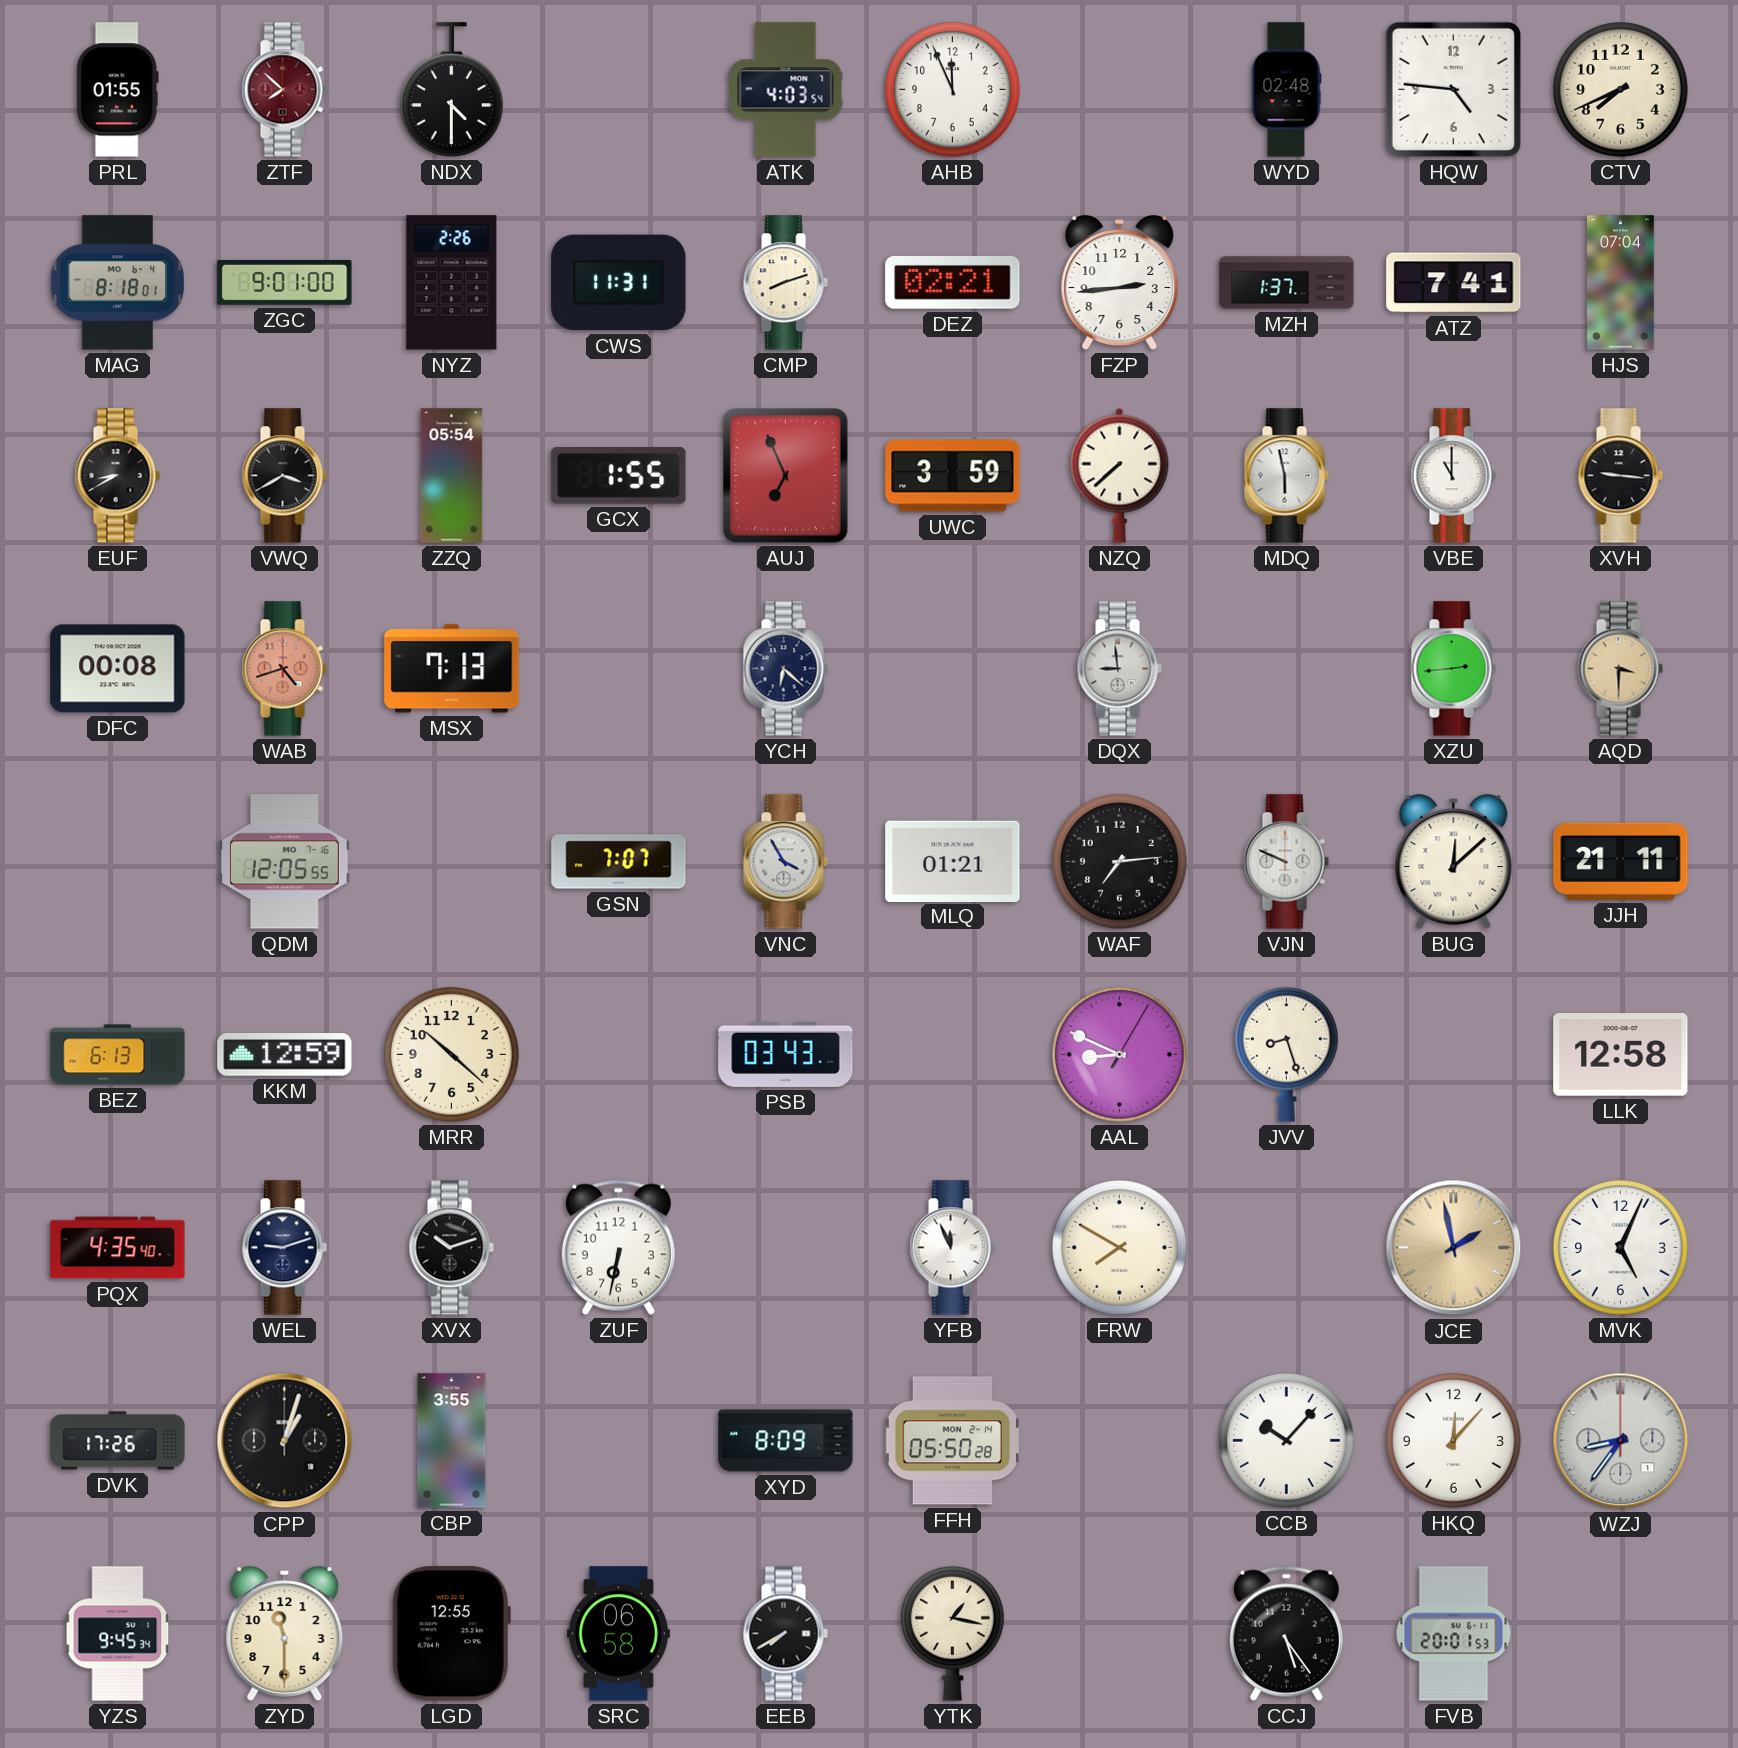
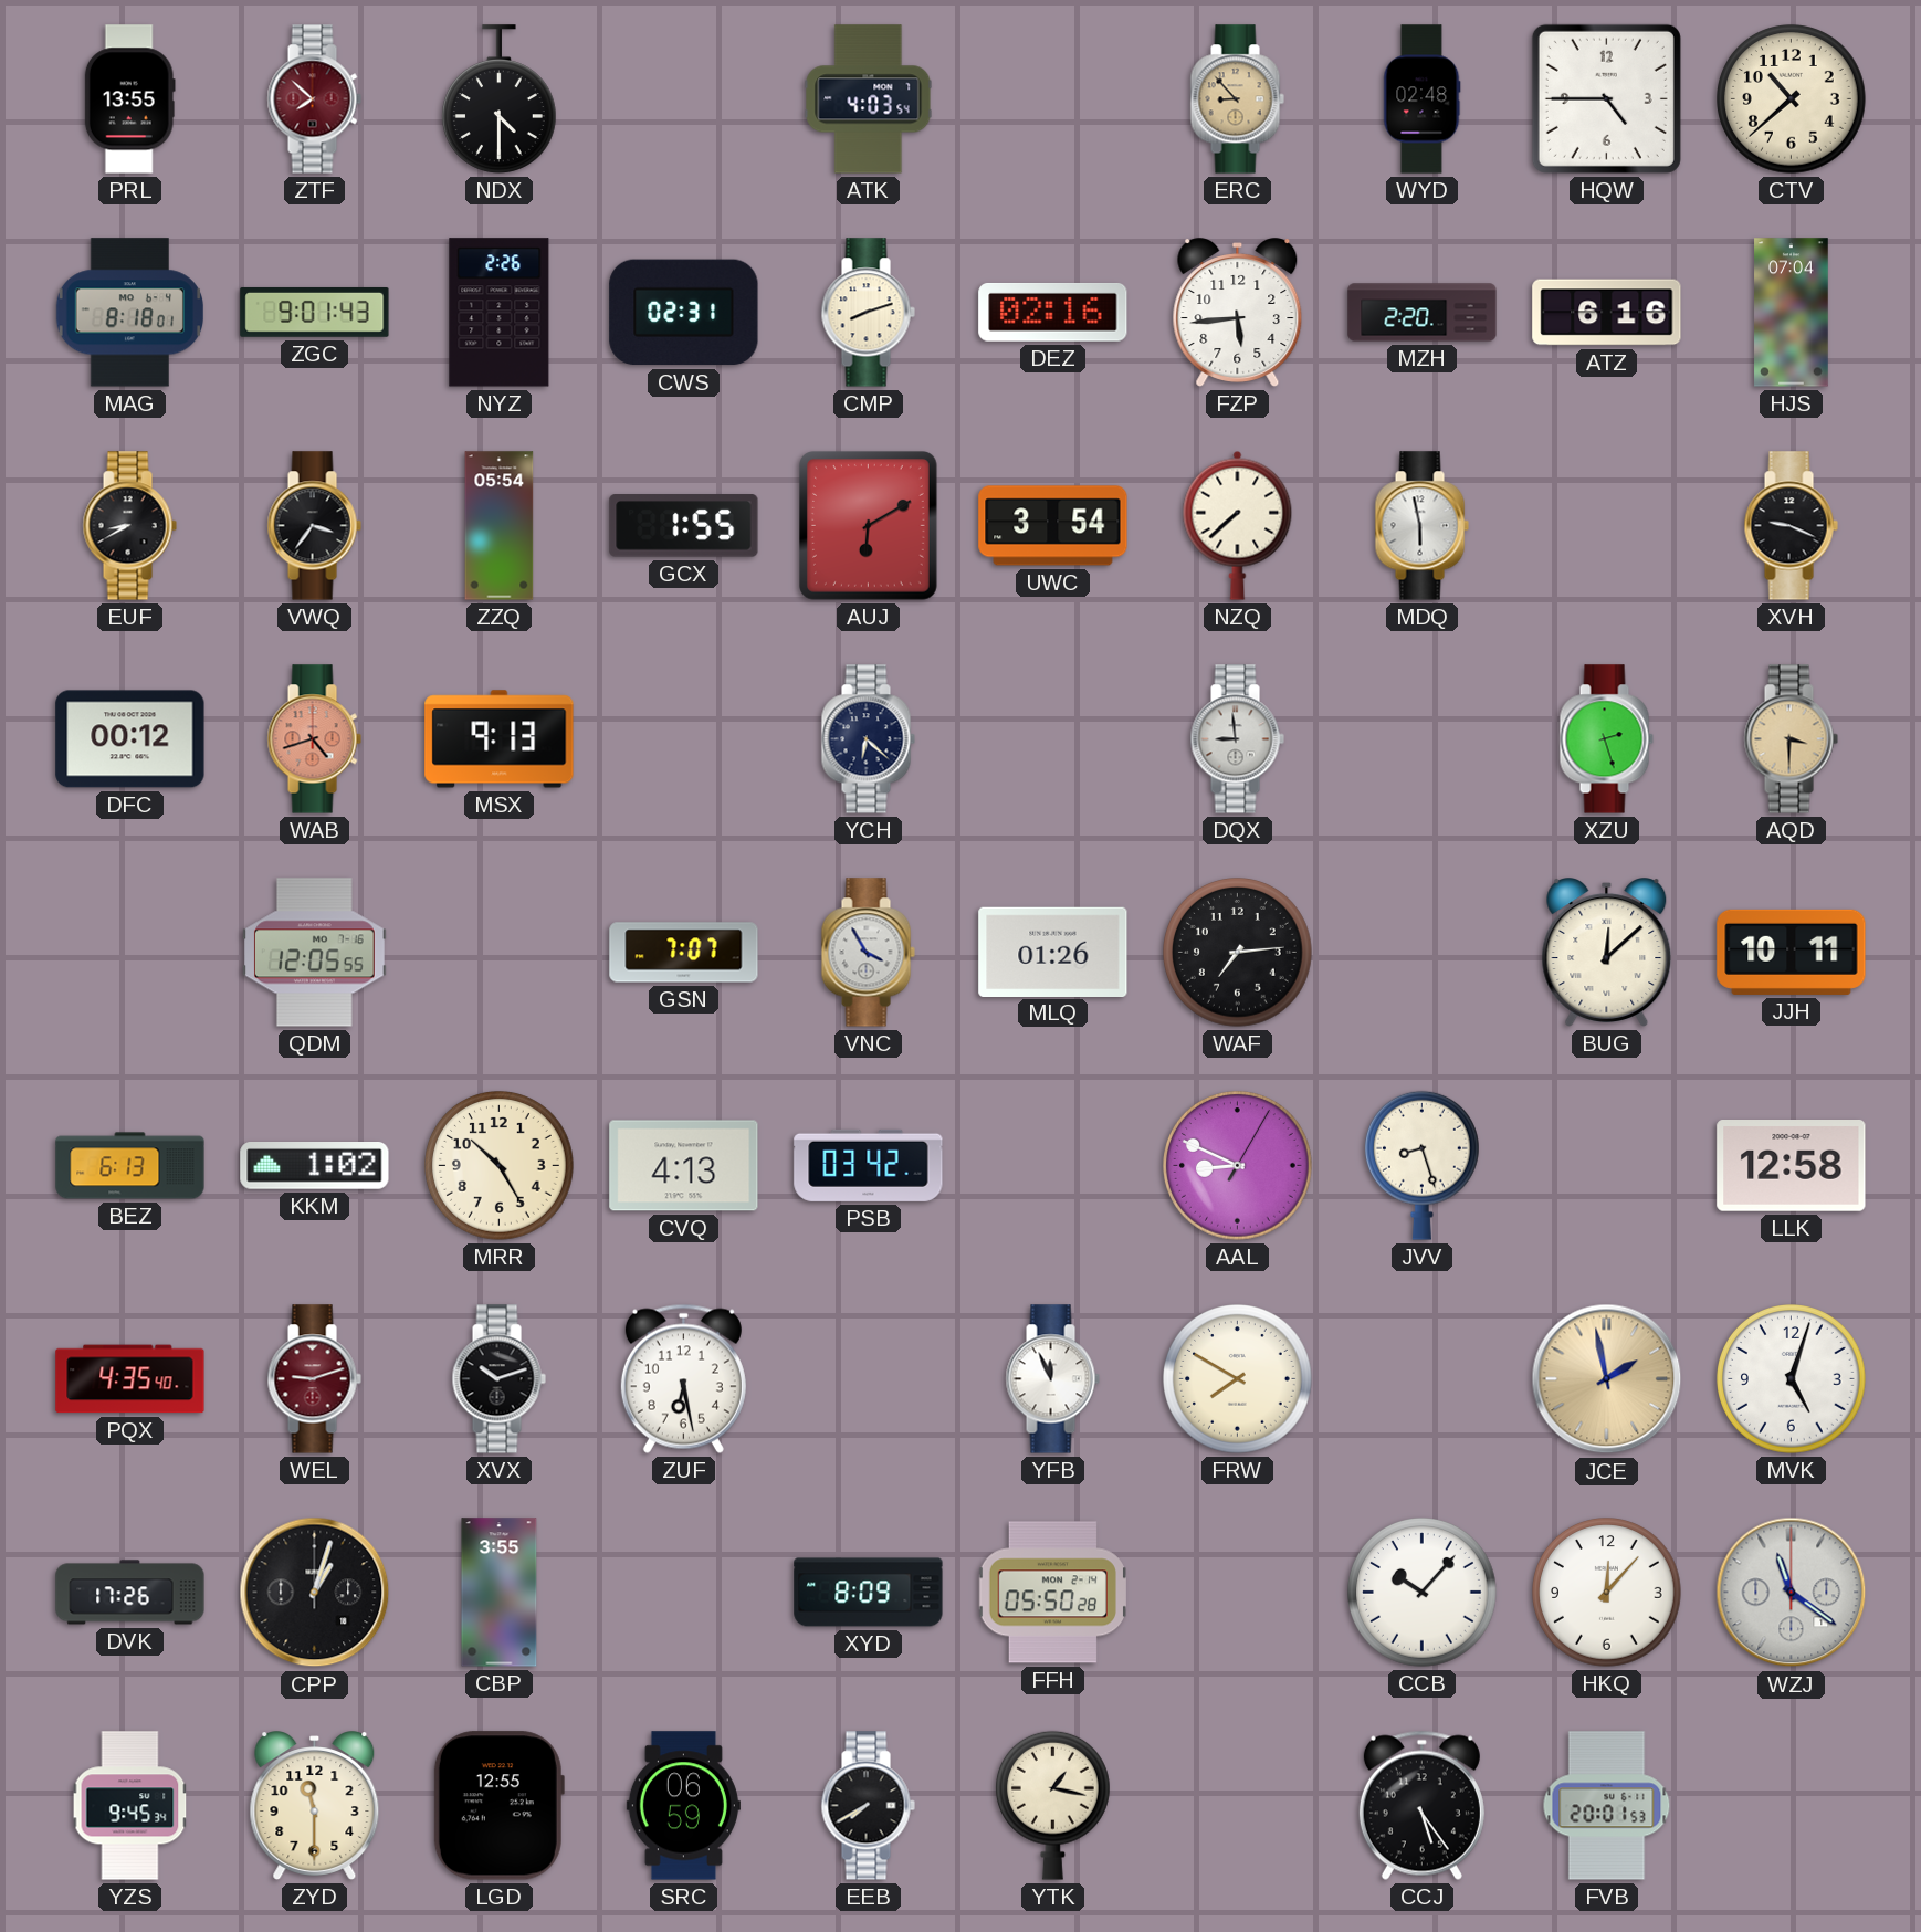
PRL: 01:55 -> 13:55 (129, 99)
AHB: 11:56 -> none (953, 90)
ERC: none -> 8:53 (1237, 99)
HQW: 4:46 -> 4:45 (1606, 98)
CTV: 7:41 -> 10:38 (1792, 99)
ZGC: 9:01:00 -> 9:01:43 (315, 312)
CWS: 11:31 -> 02:31 (684, 313)
DEZ: 02:21 -> 02:16 (1053, 312)
FZP: 2:44 -> 5:44 (1238, 313)
MZH: 1:37 -> 2:20 (1423, 313)
ATZ: 7:41 -> 6:16 (1607, 313)
VWQ: 3:40 -> 3:36 (314, 526)
AUJ: 6:56 -> 6:10 (869, 526)
UWC: 3:59 -> 3:54 (1053, 526)
VBE: 11:00 -> none (1453, 476)
XVH: 9:16 -> 9:19 (1791, 526)
DFC: 00:08 -> 00:12 (130, 739)
MSX: 7:13 -> 9:13 (500, 739)
XZU: 2:44 -> 2:27 (1606, 739)
MLQ: 01:21 -> 01:26 (1053, 952)
VJN: 9:49 -> none (1286, 862)
JJH: 21:11 -> 10:11 (1792, 952)
KKM: 12:59 -> 1:02 (315, 1166)
MRR: 10:22 -> 10:25 (500, 1166)
CVQ: none -> 4:13 (684, 1166)
PSB: 03:43 -> 03:42 (869, 1165)
WEL dial: navy -> burgundy (314, 1379)
ZUF: 6:32 -> 6:28 (683, 1378)
MVK: 5:04 -> 5:03 (1792, 1379)
WZJ: 8:36 -> 11:21 (1792, 1593)
SRC: 06:58 -> 06:59 (683, 1806)
